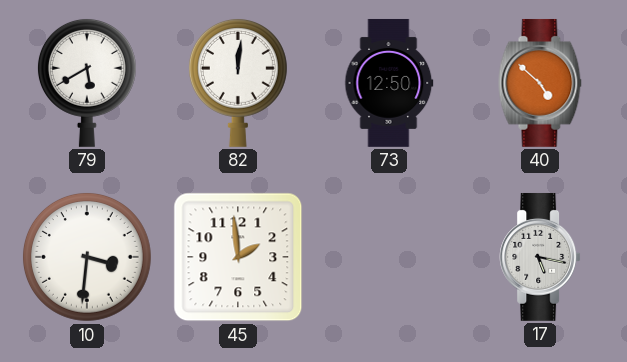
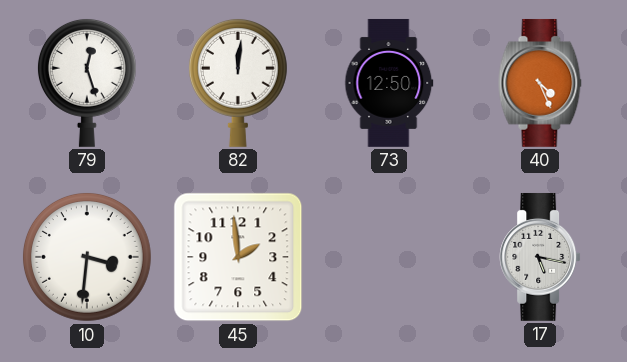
79: 5:40 -> 12:27 (87, 83)
40: 4:52 -> 4:26 (540, 83)
